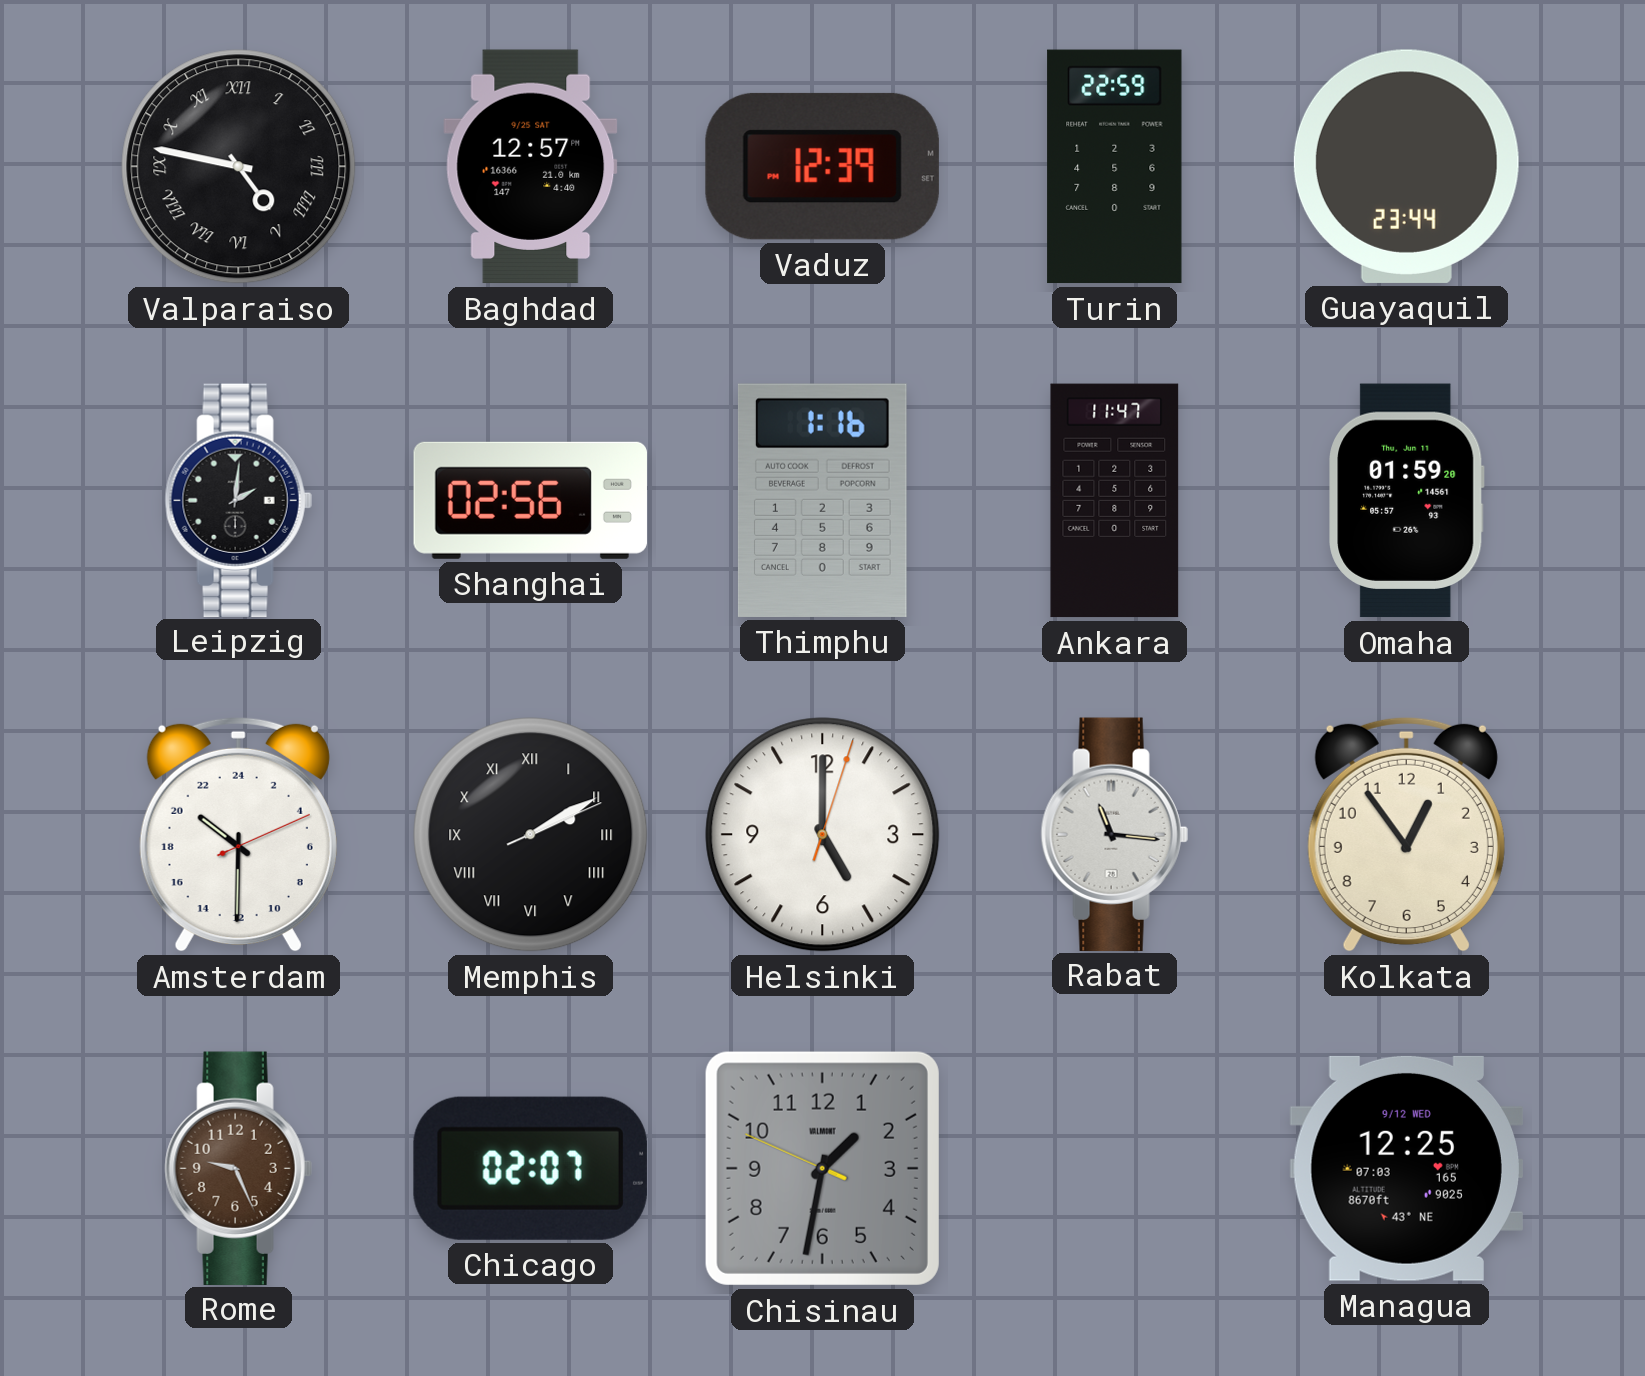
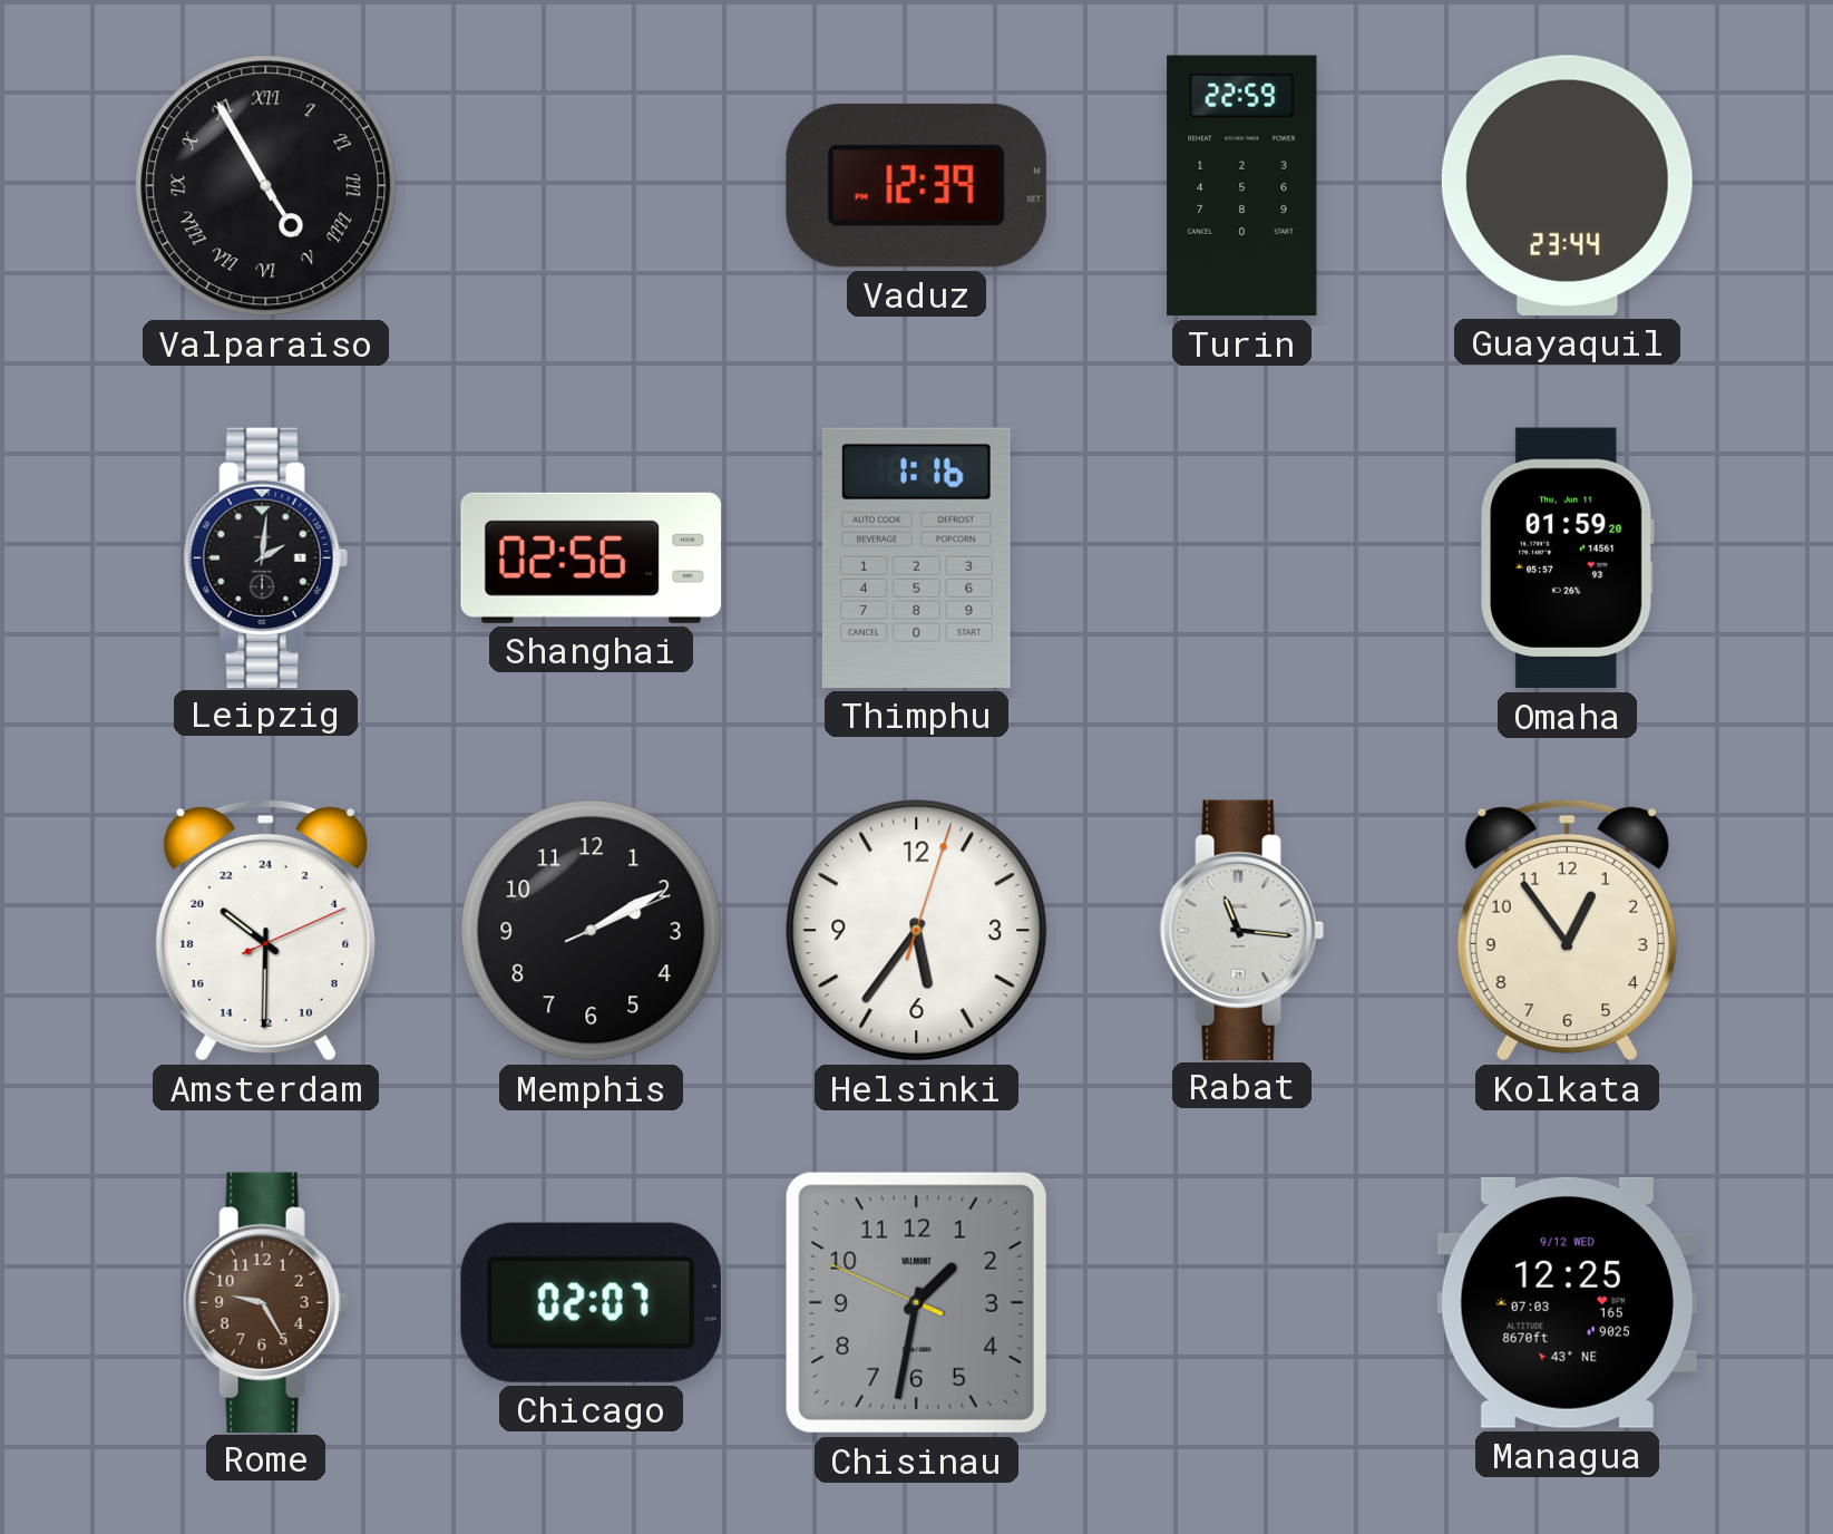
Valparaiso: 4:47 -> 4:55 (266, 186)
Baghdad: 12:57 -> none (531, 167)
Ankara: 11:47 -> none (1115, 501)
Memphis numerals: Roman -> Arabic (592, 931)
Helsinki: 5:00 -> 5:36 (917, 931)
Rome: 9:26 -> 9:25 (265, 1302)
